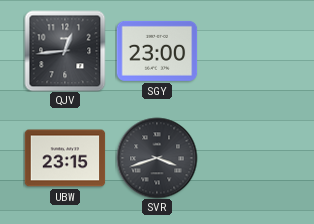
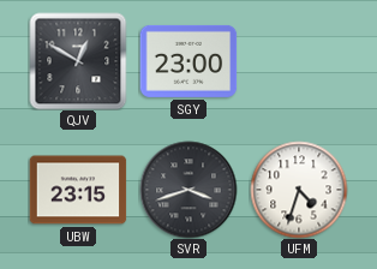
QJV: 12:44 -> 12:50 (78, 61)
UFM: none -> 4:33 (299, 190)
